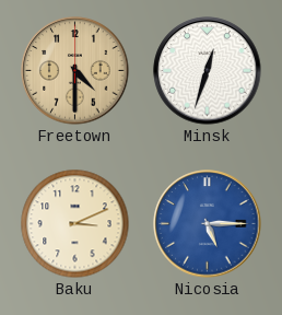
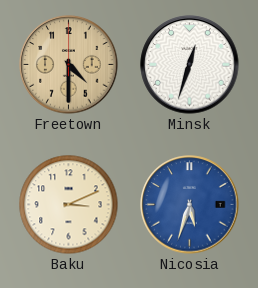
Nicosia: 5:15 -> 5:33 (190, 205)
